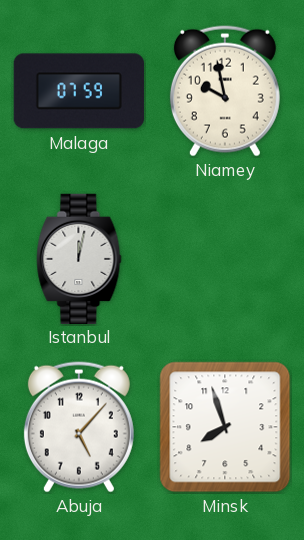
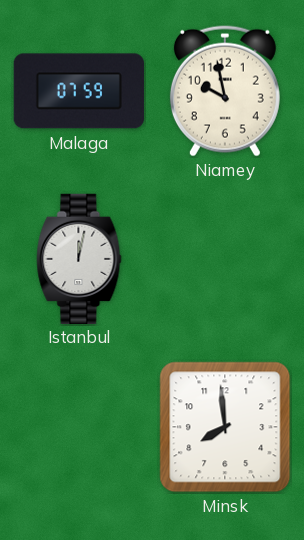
Abuja: 5:07 -> none (79, 427)
Minsk: 7:57 -> 7:59 (225, 427)
